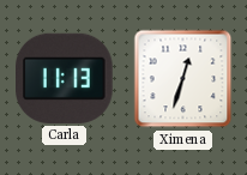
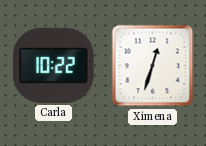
Carla: 11:13 -> 10:22 (54, 65)
